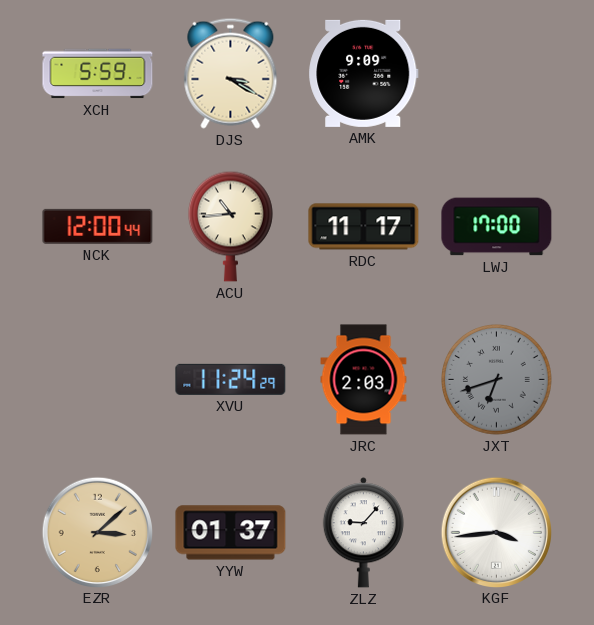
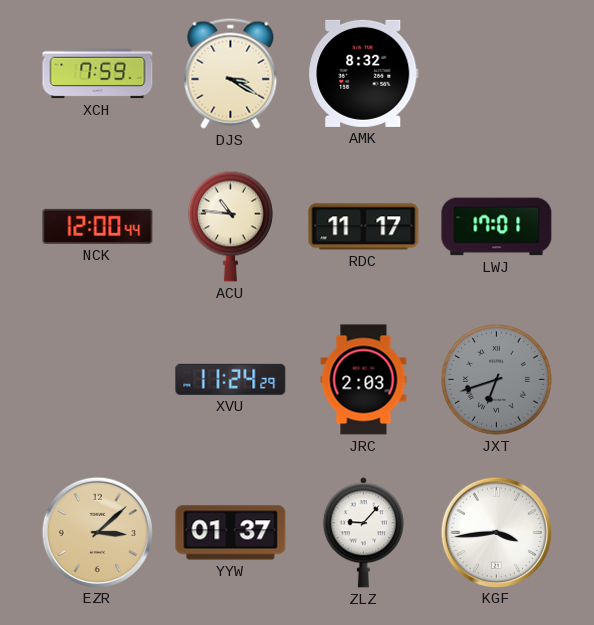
XCH: 5:59 -> 7:59 (98, 74)
AMK: 9:09 -> 8:32 (364, 73)
ACU: 10:44 -> 10:46 (230, 226)
LWJ: 17:00 -> 17:01 (497, 227)
